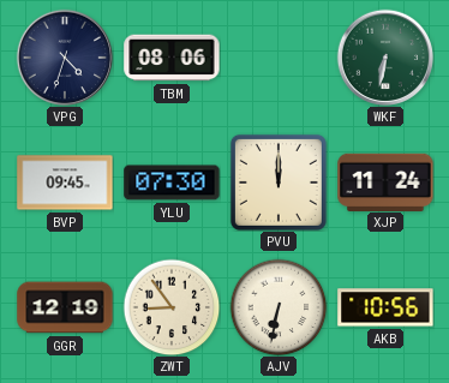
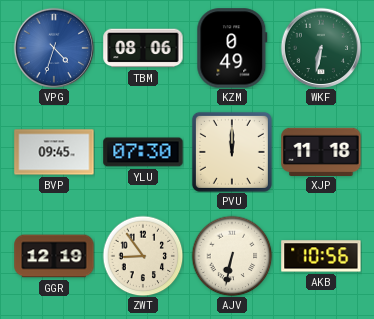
VPG dial: navy -> blue (53, 47)
KZM: none -> 0:49 (232, 48)
XJP: 11:24 -> 11:18 (321, 151)
